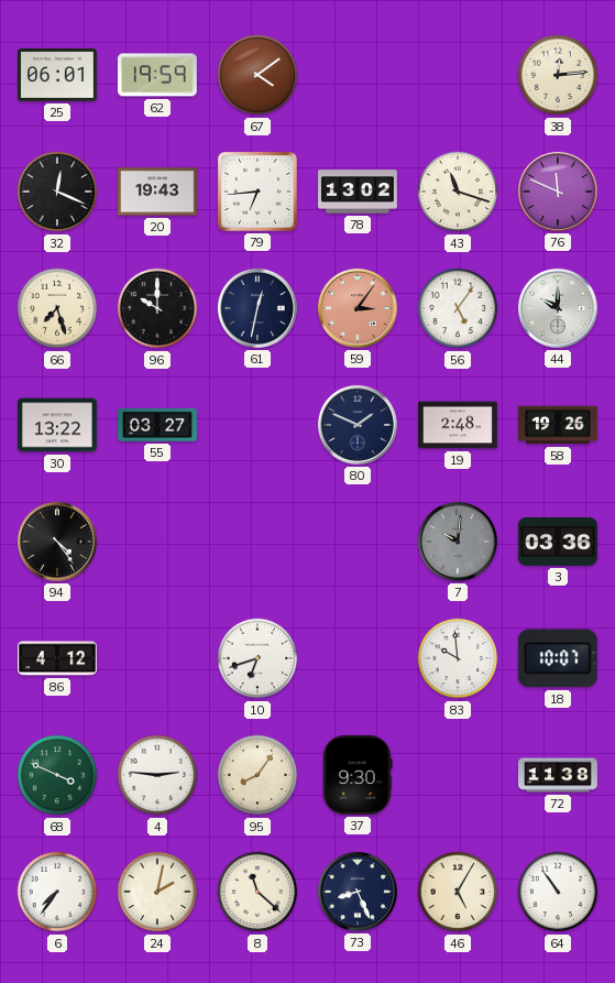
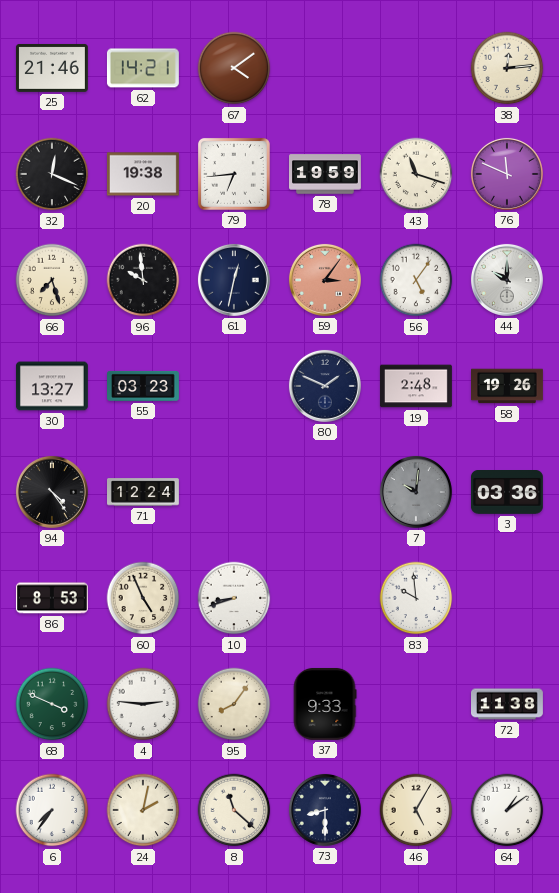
25: 06:01 -> 21:46 (52, 68)
62: 19:59 -> 14:21 (143, 68)
20: 19:43 -> 19:38 (143, 174)
78: 13:02 -> 19:59 (326, 174)
96: 10:00 -> 9:59 (143, 280)
30: 13:22 -> 13:27 (52, 386)
55: 03:27 -> 03:23 (144, 386)
71: none -> 12:24 (144, 492)
86: 4:12 -> 8:53 (52, 598)
60: none -> 4:56 (143, 598)
10: 6:42 -> 8:42 (234, 598)
18: 10:07 -> none (558, 658)
37: 9:30 -> 9:33 (325, 704)
73: 8:26 -> 8:30 (325, 810)
64: 10:54 -> 1:09 (507, 810)
